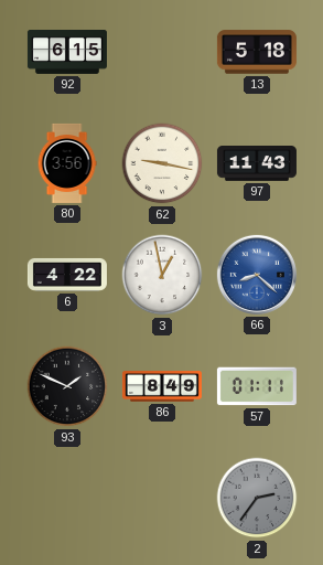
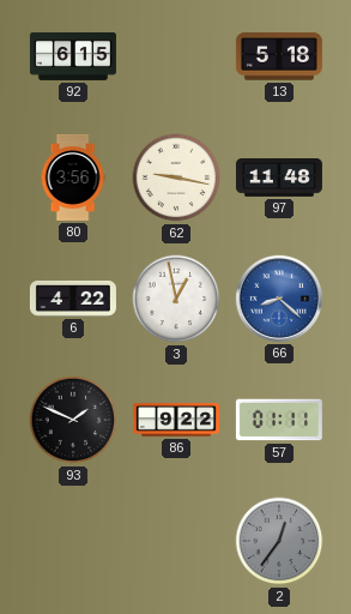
97: 11:43 -> 11:48 (279, 179)
86: 8:49 -> 9:22 (176, 420)
2: 2:36 -> 12:36 (279, 541)
